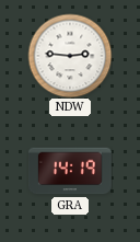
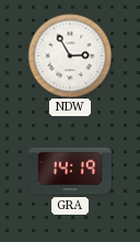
NDW: 2:46 -> 2:55 (70, 56)
